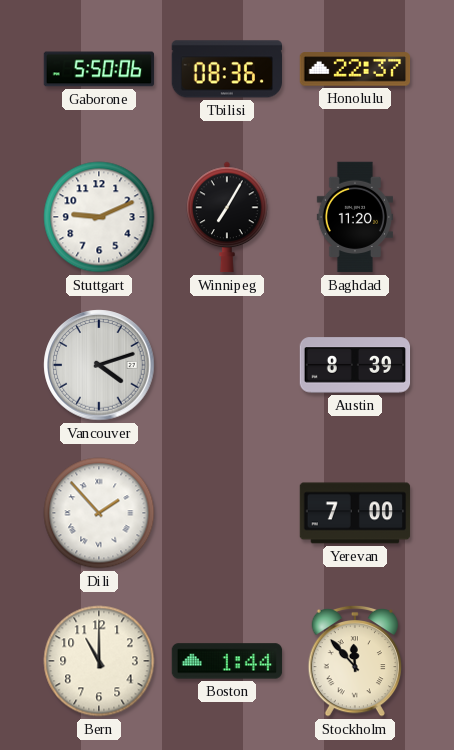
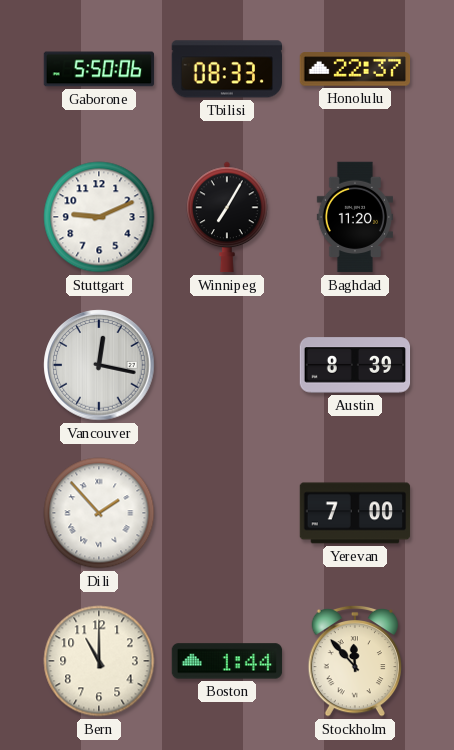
Tbilisi: 08:36 -> 08:33 (226, 69)
Vancouver: 4:12 -> 12:17 (99, 365)
